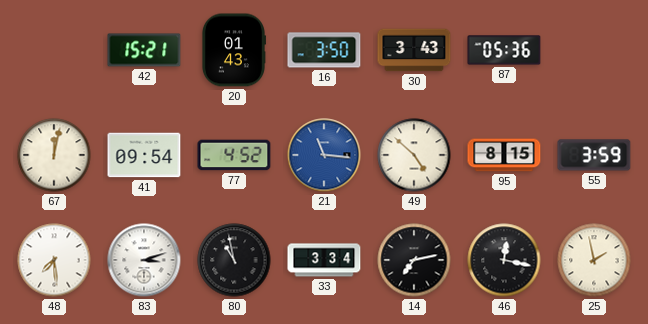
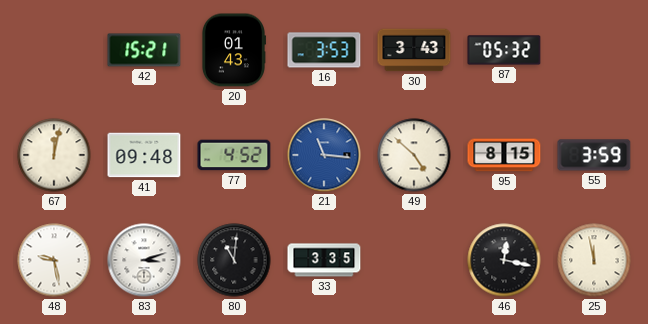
16: 3:50 -> 3:53 (324, 50)
87: 05:36 -> 05:32 (504, 50)
41: 09:54 -> 09:48 (144, 155)
48: 7:29 -> 9:28 (54, 260)
80: 10:58 -> 11:01 (234, 260)
33: 3:34 -> 3:35 (324, 260)
14: 7:13 -> none (414, 260)
25: 1:58 -> 11:58 (594, 260)
